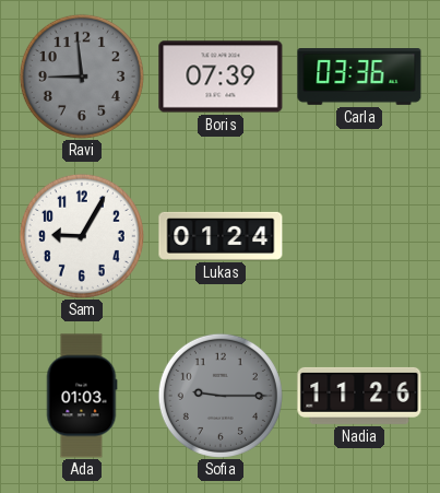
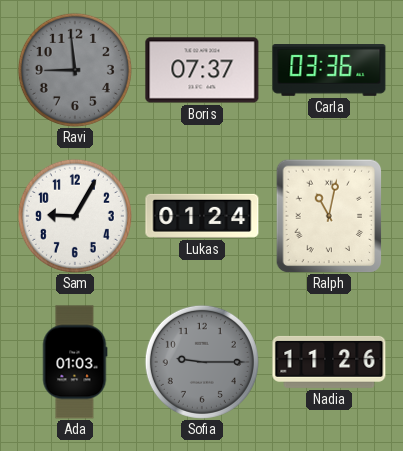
Boris: 07:39 -> 07:37 (202, 70)
Ralph: none -> 11:02 (329, 216)
